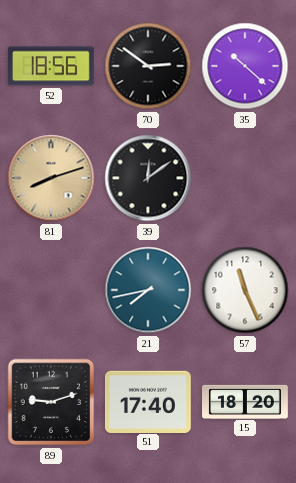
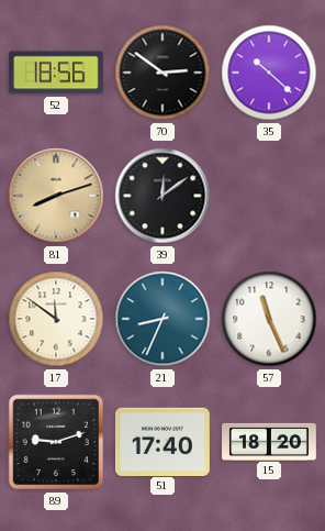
17: none -> 11:51 (56, 319)
21: 7:43 -> 8:34 (162, 319)
